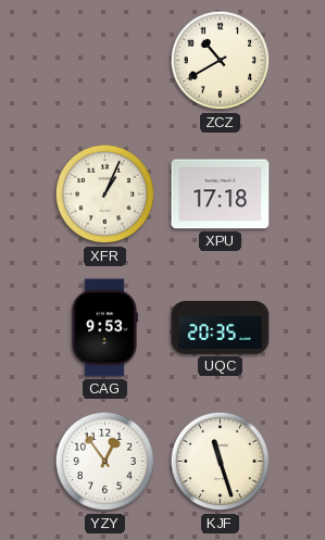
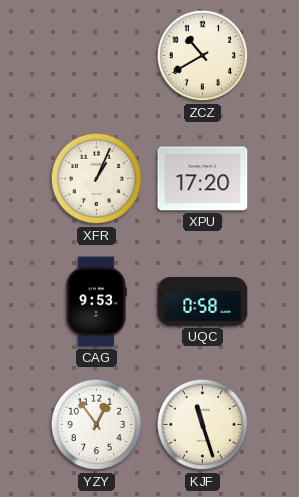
XPU: 17:18 -> 17:20 (203, 179)
UQC: 20:35 -> 0:58 (203, 302)
